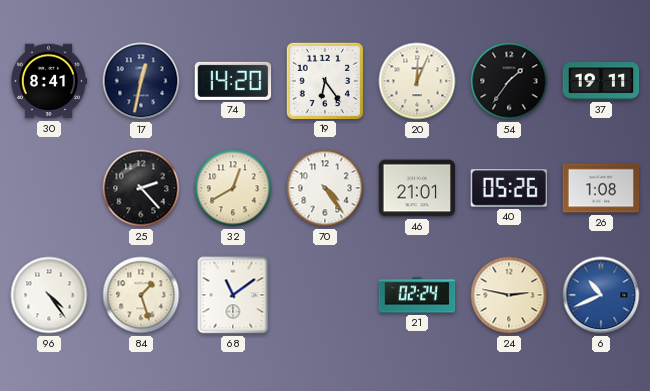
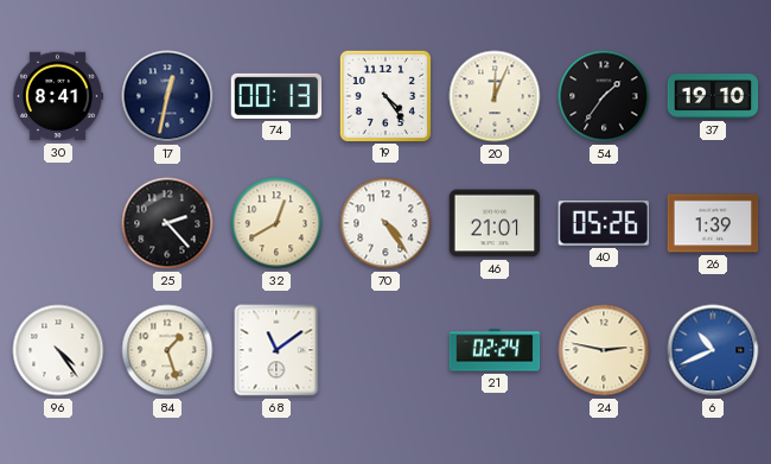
74: 14:20 -> 00:13 (276, 96)
19: 6:24 -> 4:24 (384, 95)
37: 19:11 -> 19:10 (713, 96)
26: 1:08 -> 1:39 (713, 223)
